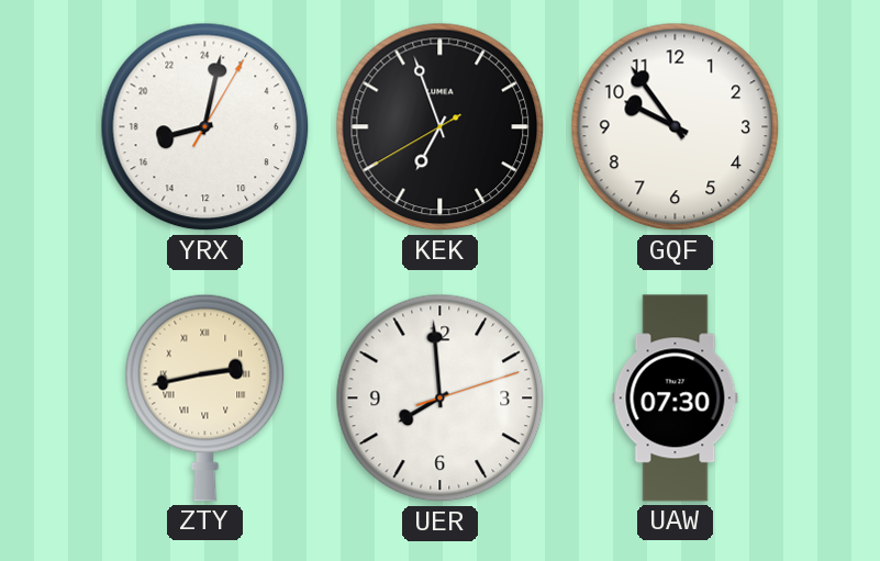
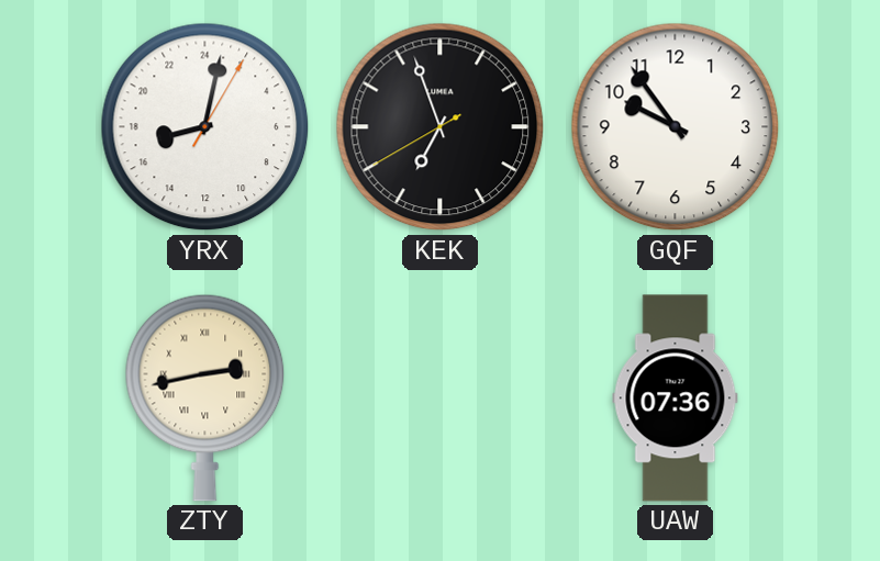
UER: 7:59 -> none (441, 399)
UAW: 07:30 -> 07:36 (676, 399)
